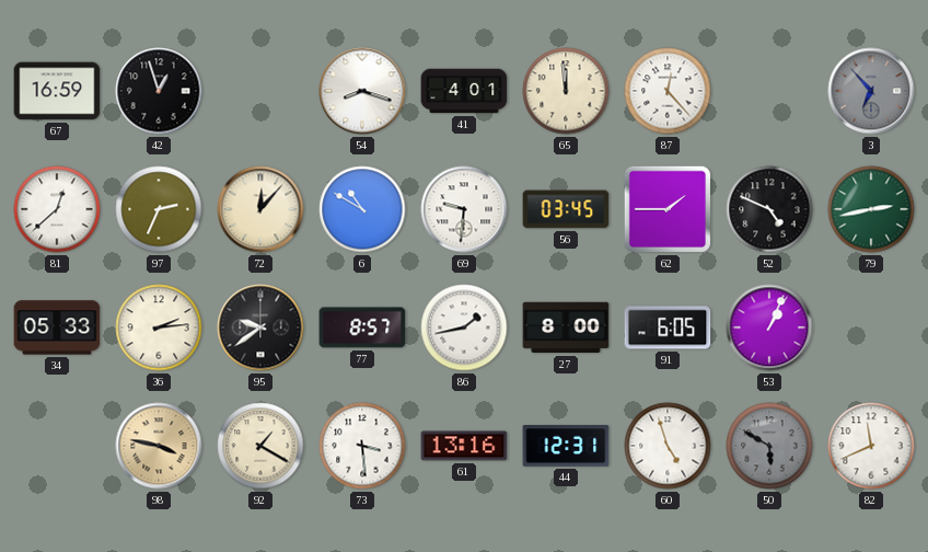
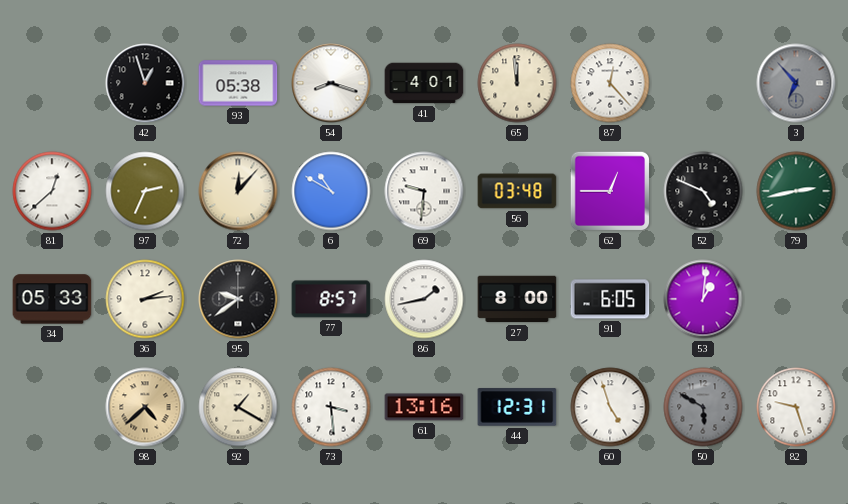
67: 16:59 -> none (57, 91)
93: none -> 05:38 (238, 83)
56: 03:45 -> 03:48 (517, 191)
62: 1:45 -> 12:45 (610, 191)
53: 1:04 -> 1:01 (703, 299)
98: 3:47 -> 4:38 (145, 407)
82: 11:41 -> 9:27 (796, 407)
